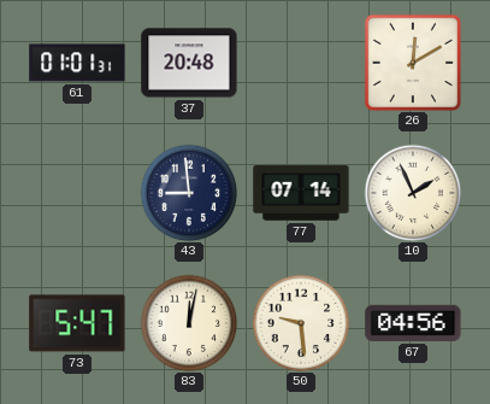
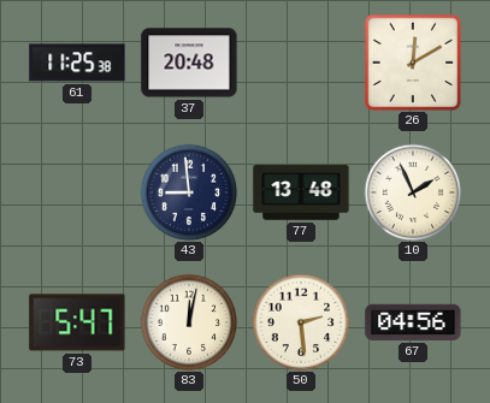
61: 01:01 -> 11:25 (77, 63)
77: 07:14 -> 13:48 (301, 192)
50: 9:29 -> 2:29 (301, 322)
